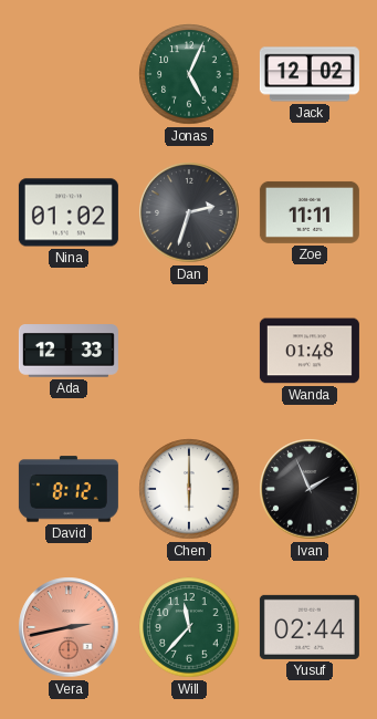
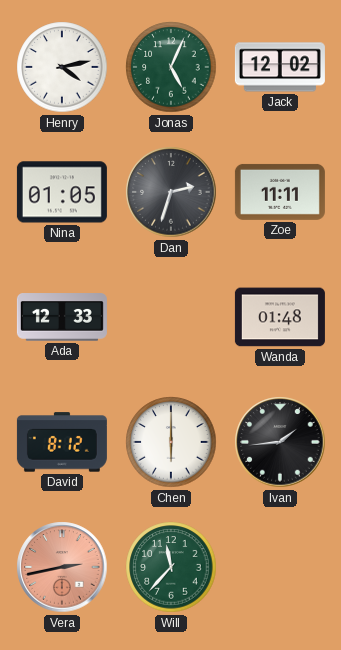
Henry: none -> 4:13 (62, 67)
Nina: 01:02 -> 01:05 (62, 192)
Ivan: 1:56 -> 1:44 (280, 442)
Yusuf: 02:44 -> none (310, 627)
